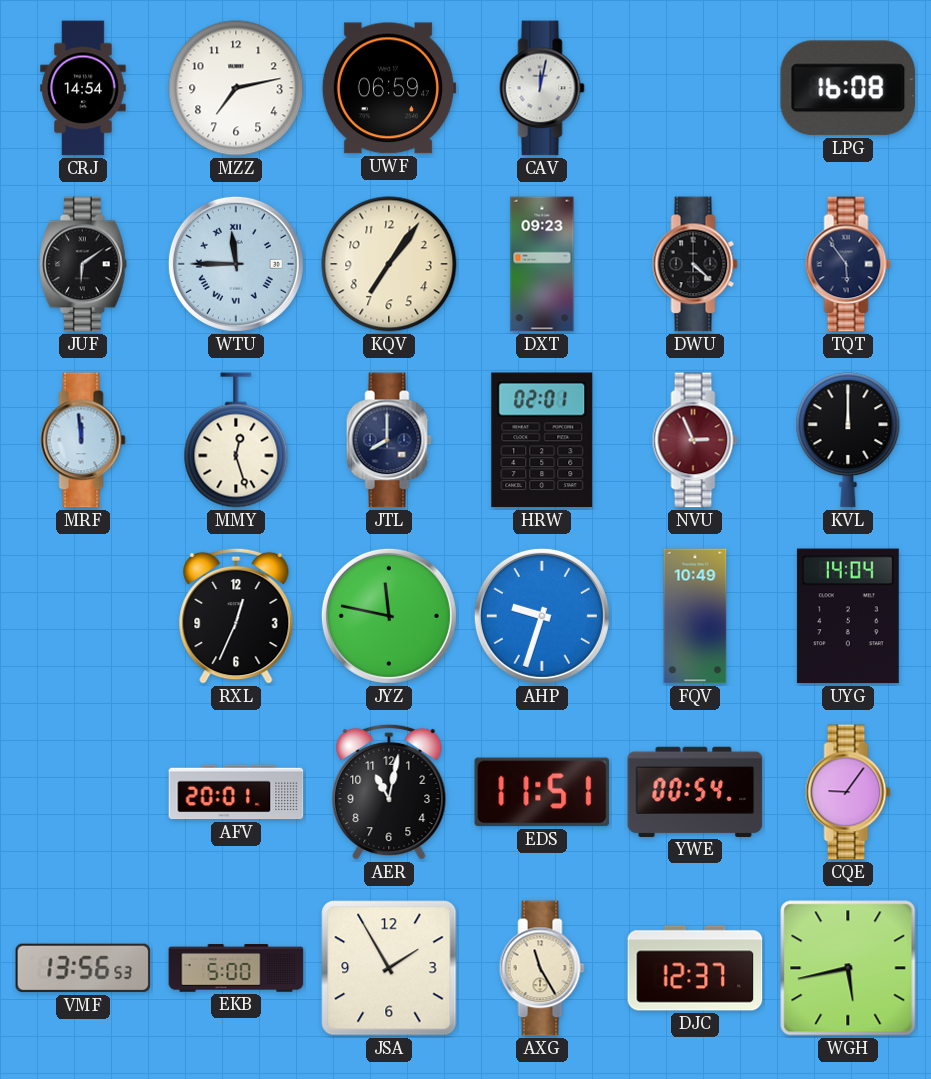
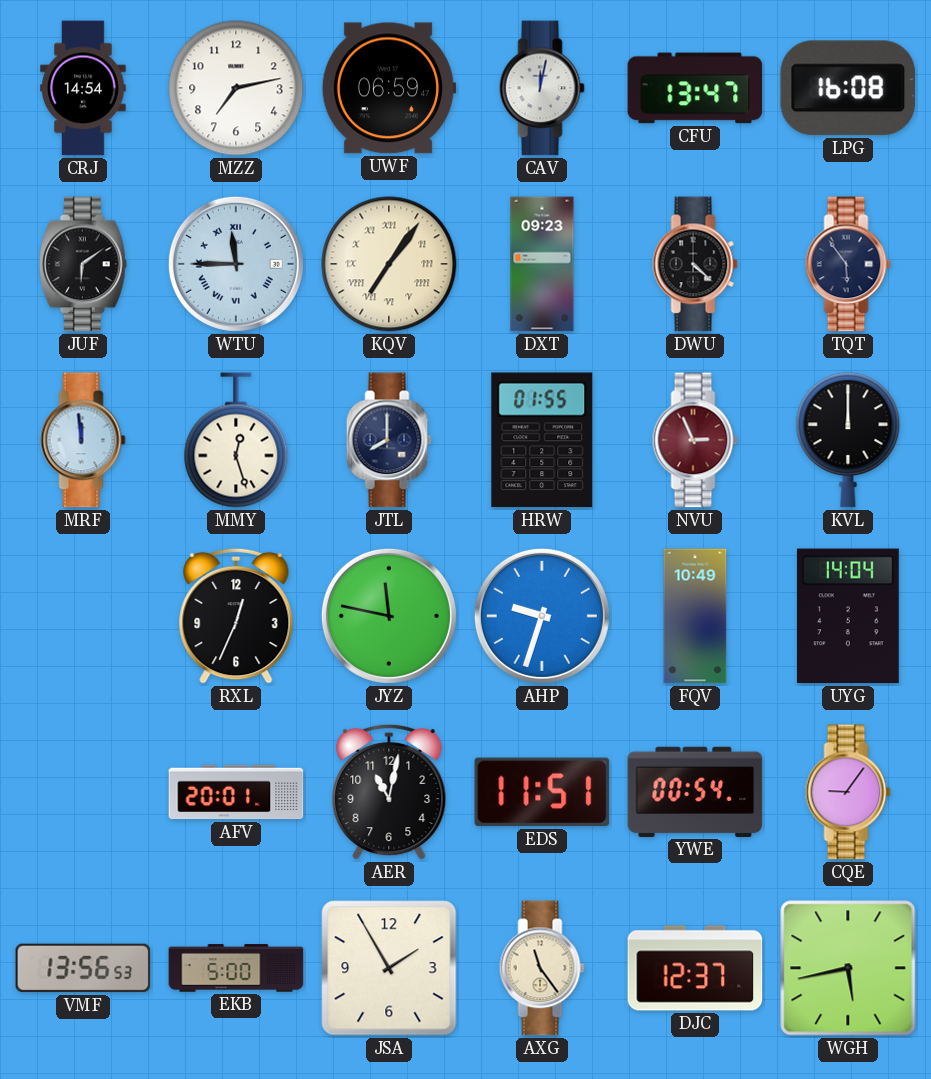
CFU: none -> 13:47 (695, 88)
KQV numerals: Arabic -> Roman (389, 264)
HRW: 02:01 -> 01:55 (542, 440)
AXG: 11:25 -> 11:24 (542, 968)
